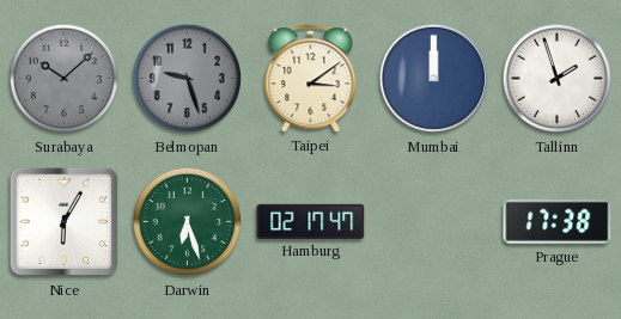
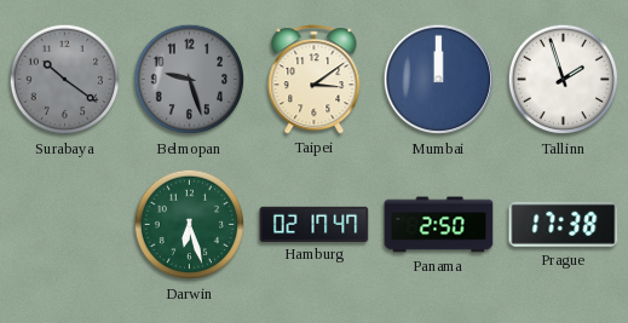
Surabaya: 10:08 -> 10:21 (65, 80)
Nice: 6:05 -> none (65, 222)
Panama: none -> 2:50 (439, 225)
